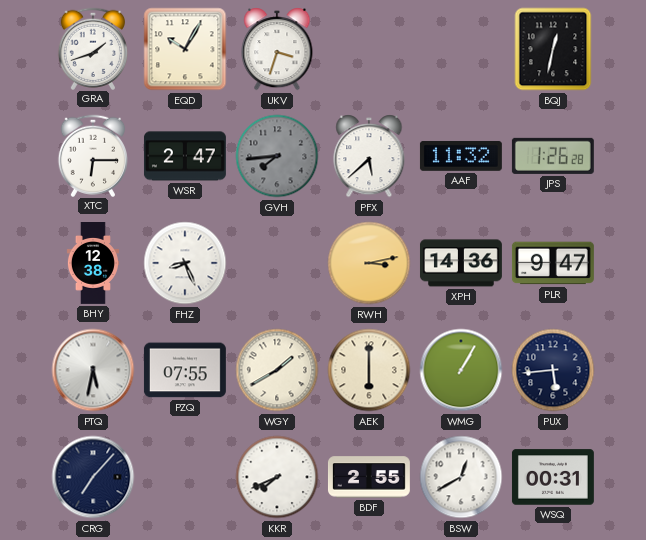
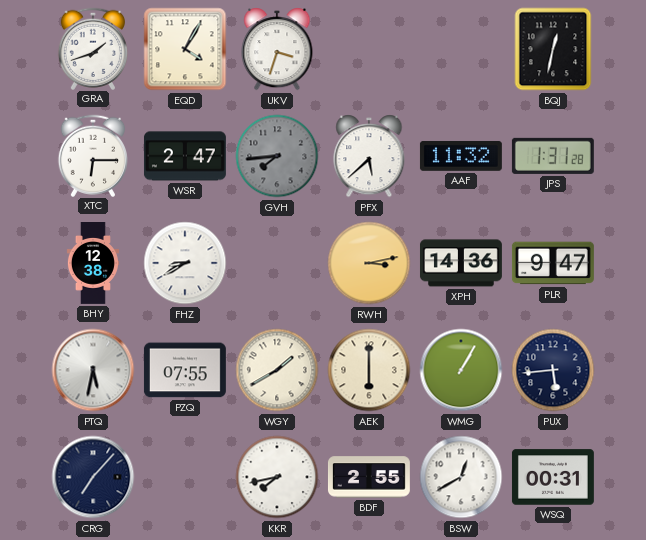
EQD: 10:05 -> 4:05 (185, 49)
JPS: 1:26 -> 1:31 (553, 156)
FHZ: 8:26 -> 8:40 (185, 263)
KKR: 7:41 -> 7:43 (277, 477)
